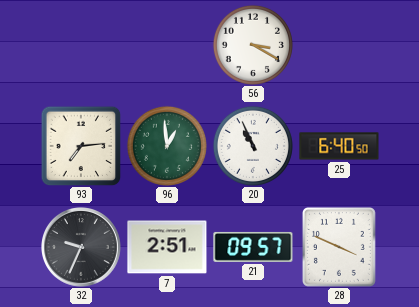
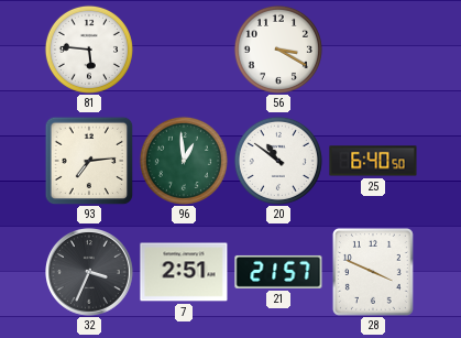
81: none -> 5:46 (89, 50)
20: 10:56 -> 10:51 (278, 161)
32: 9:34 -> 3:34 (90, 273)
21: 09:57 -> 21:57 (278, 272)
